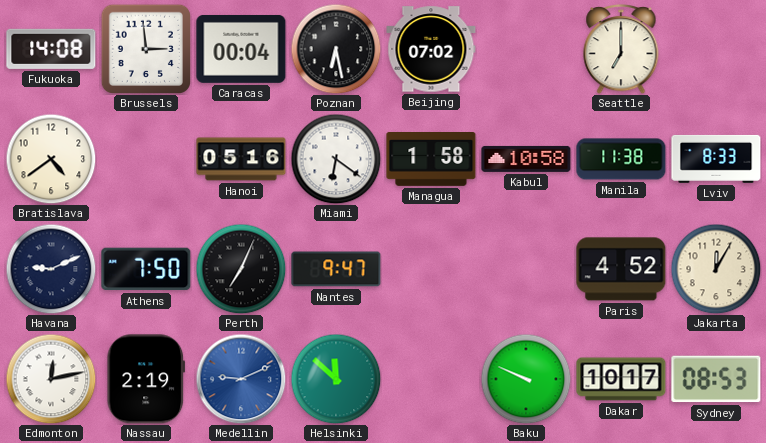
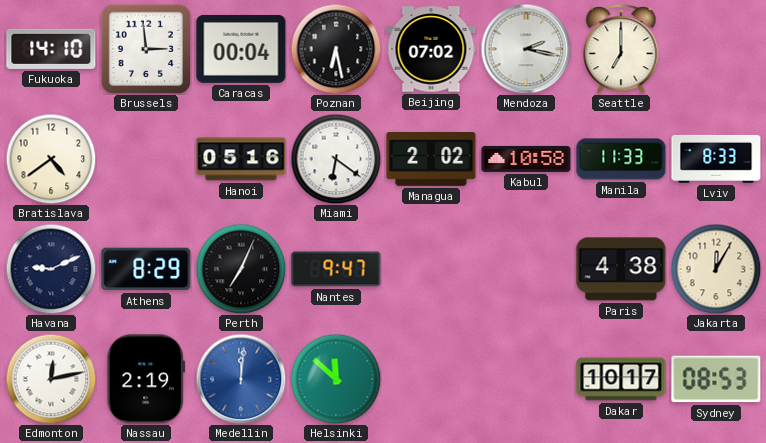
Fukuoka: 14:08 -> 14:10 (51, 49)
Mendoza: none -> 2:17 (526, 49)
Managua: 1:58 -> 2:02 (431, 160)
Manila: 11:38 -> 11:33 (621, 159)
Athens: 7:50 -> 8:29 (146, 269)
Paris: 4:52 -> 4:38 (621, 269)
Medellin: 9:11 -> 12:01 (241, 379)
Baku: 9:49 -> none (526, 379)
